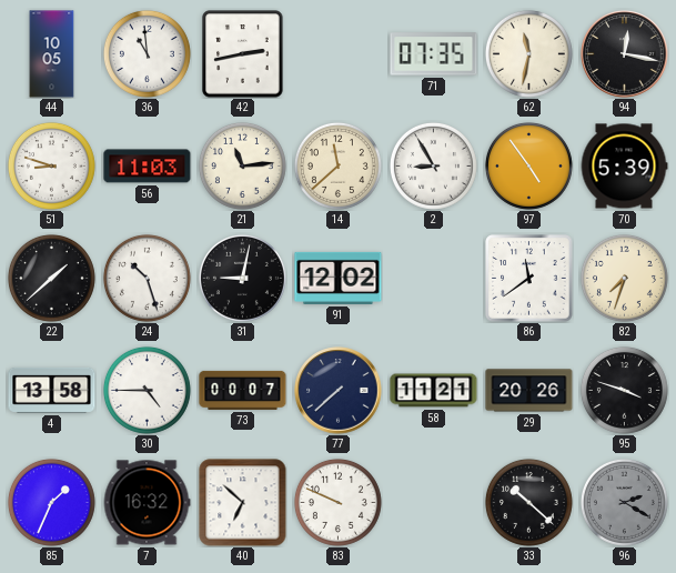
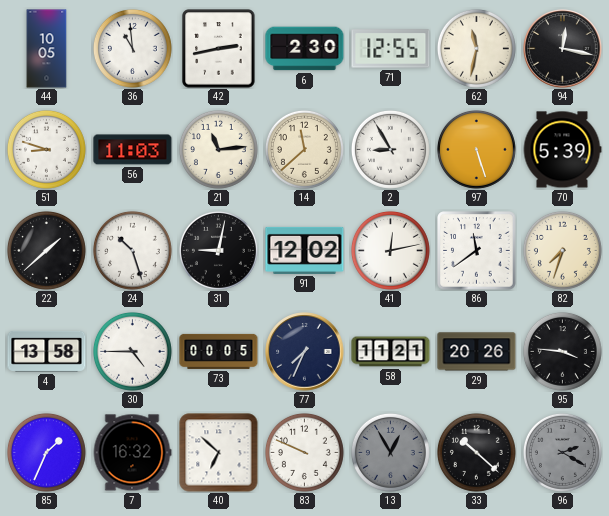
6: none -> 2:30 (305, 49)
71: 07:35 -> 12:55 (391, 49)
97: 4:54 -> 5:27 (476, 149)
41: none -> 12:13 (390, 250)
73: 00:07 -> 00:05 (219, 351)
77: 7:38 -> 7:34 (305, 352)
95: 3:48 -> 3:46 (562, 351)
13: none -> 12:55 (390, 452)
